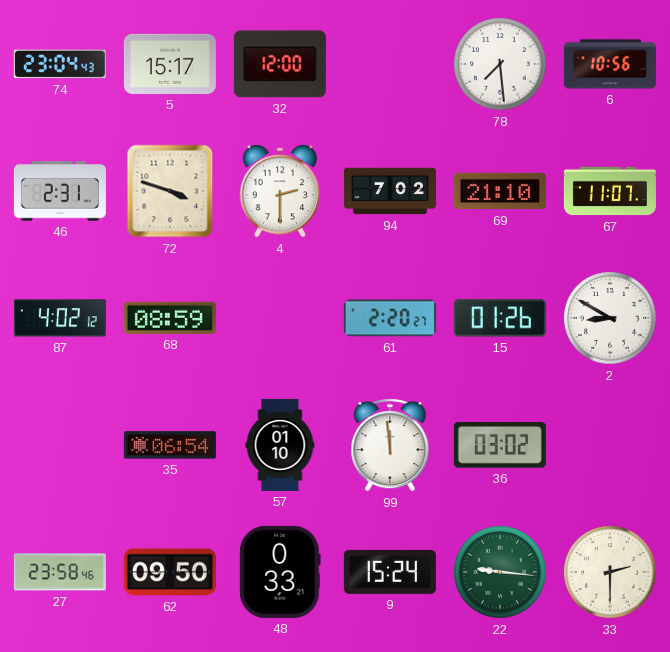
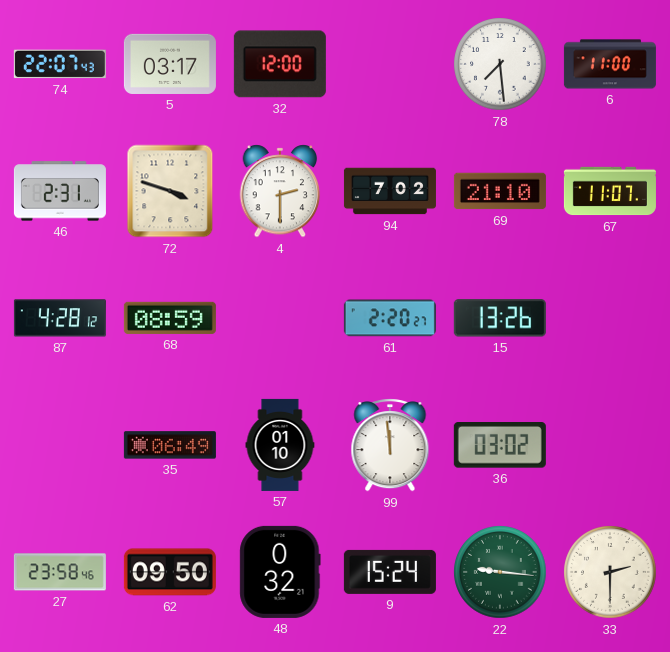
74: 23:04 -> 22:07 (60, 64)
5: 15:17 -> 03:17 (170, 64)
6: 10:56 -> 11:00 (610, 64)
87: 4:02 -> 4:28 (60, 318)
15: 01:26 -> 13:26 (500, 318)
2: 8:50 -> none (610, 318)
35: 06:54 -> 06:49 (170, 445)
48: 0:33 -> 0:32 (280, 572)
